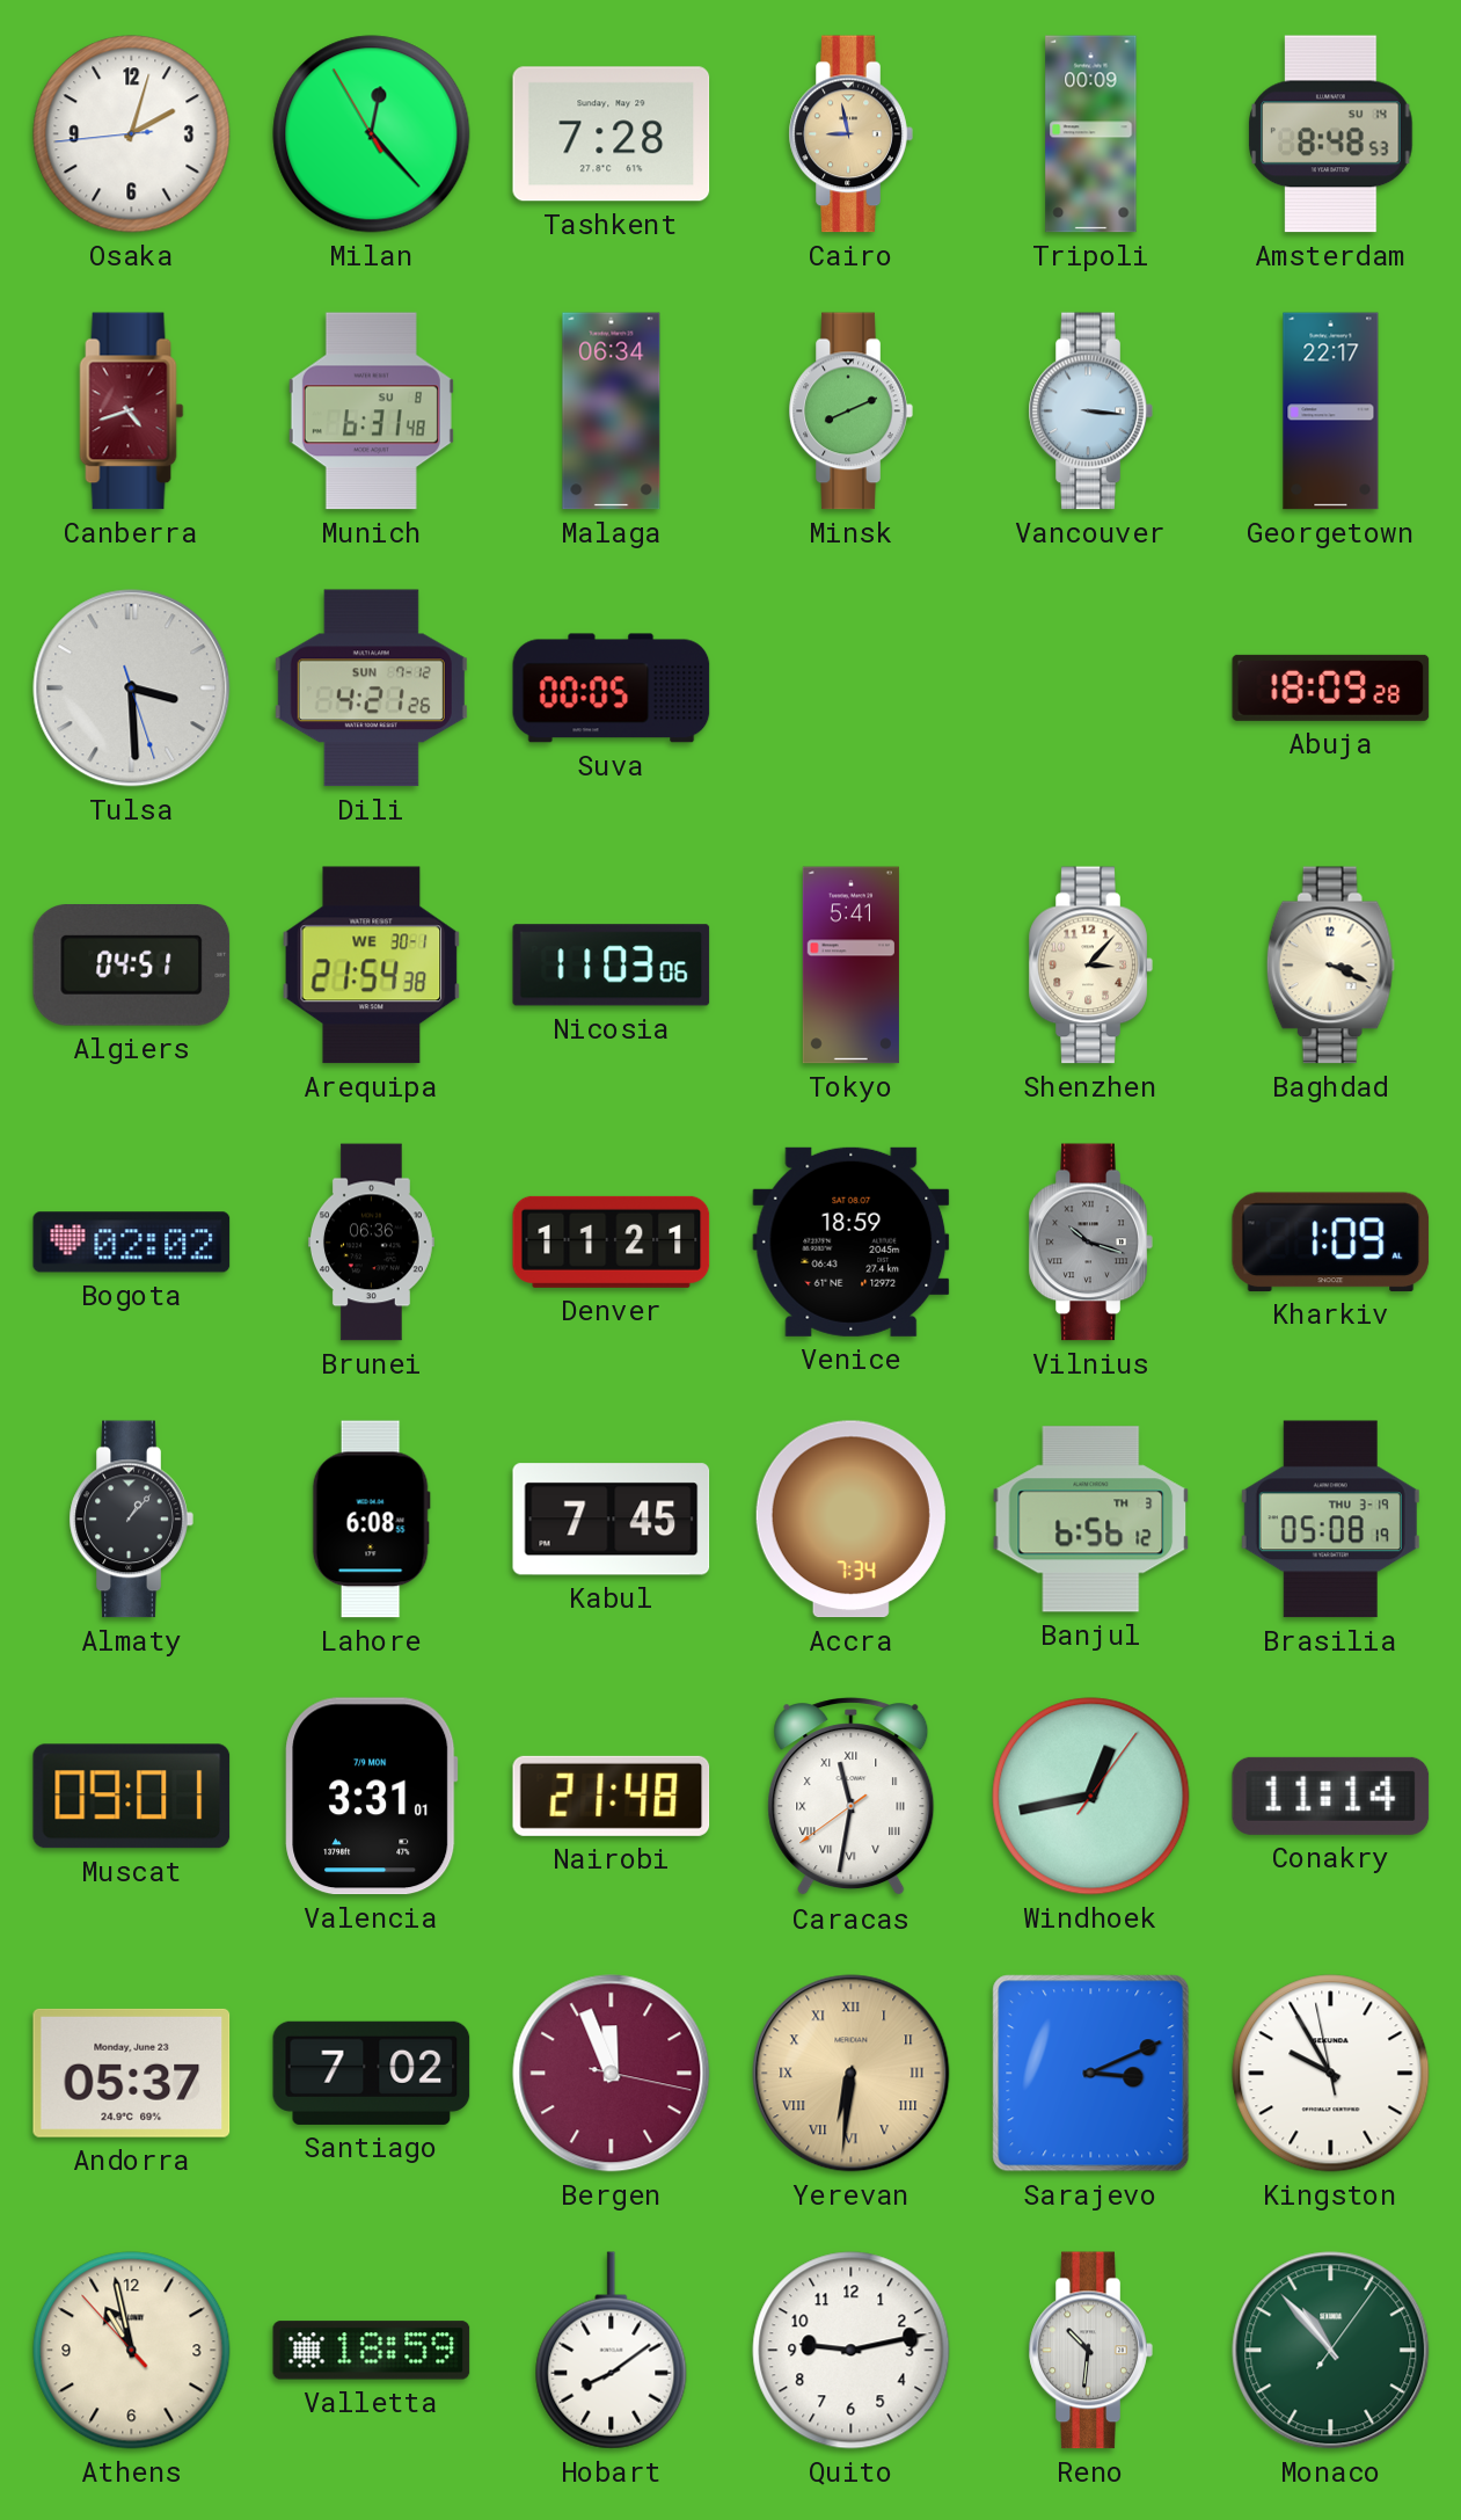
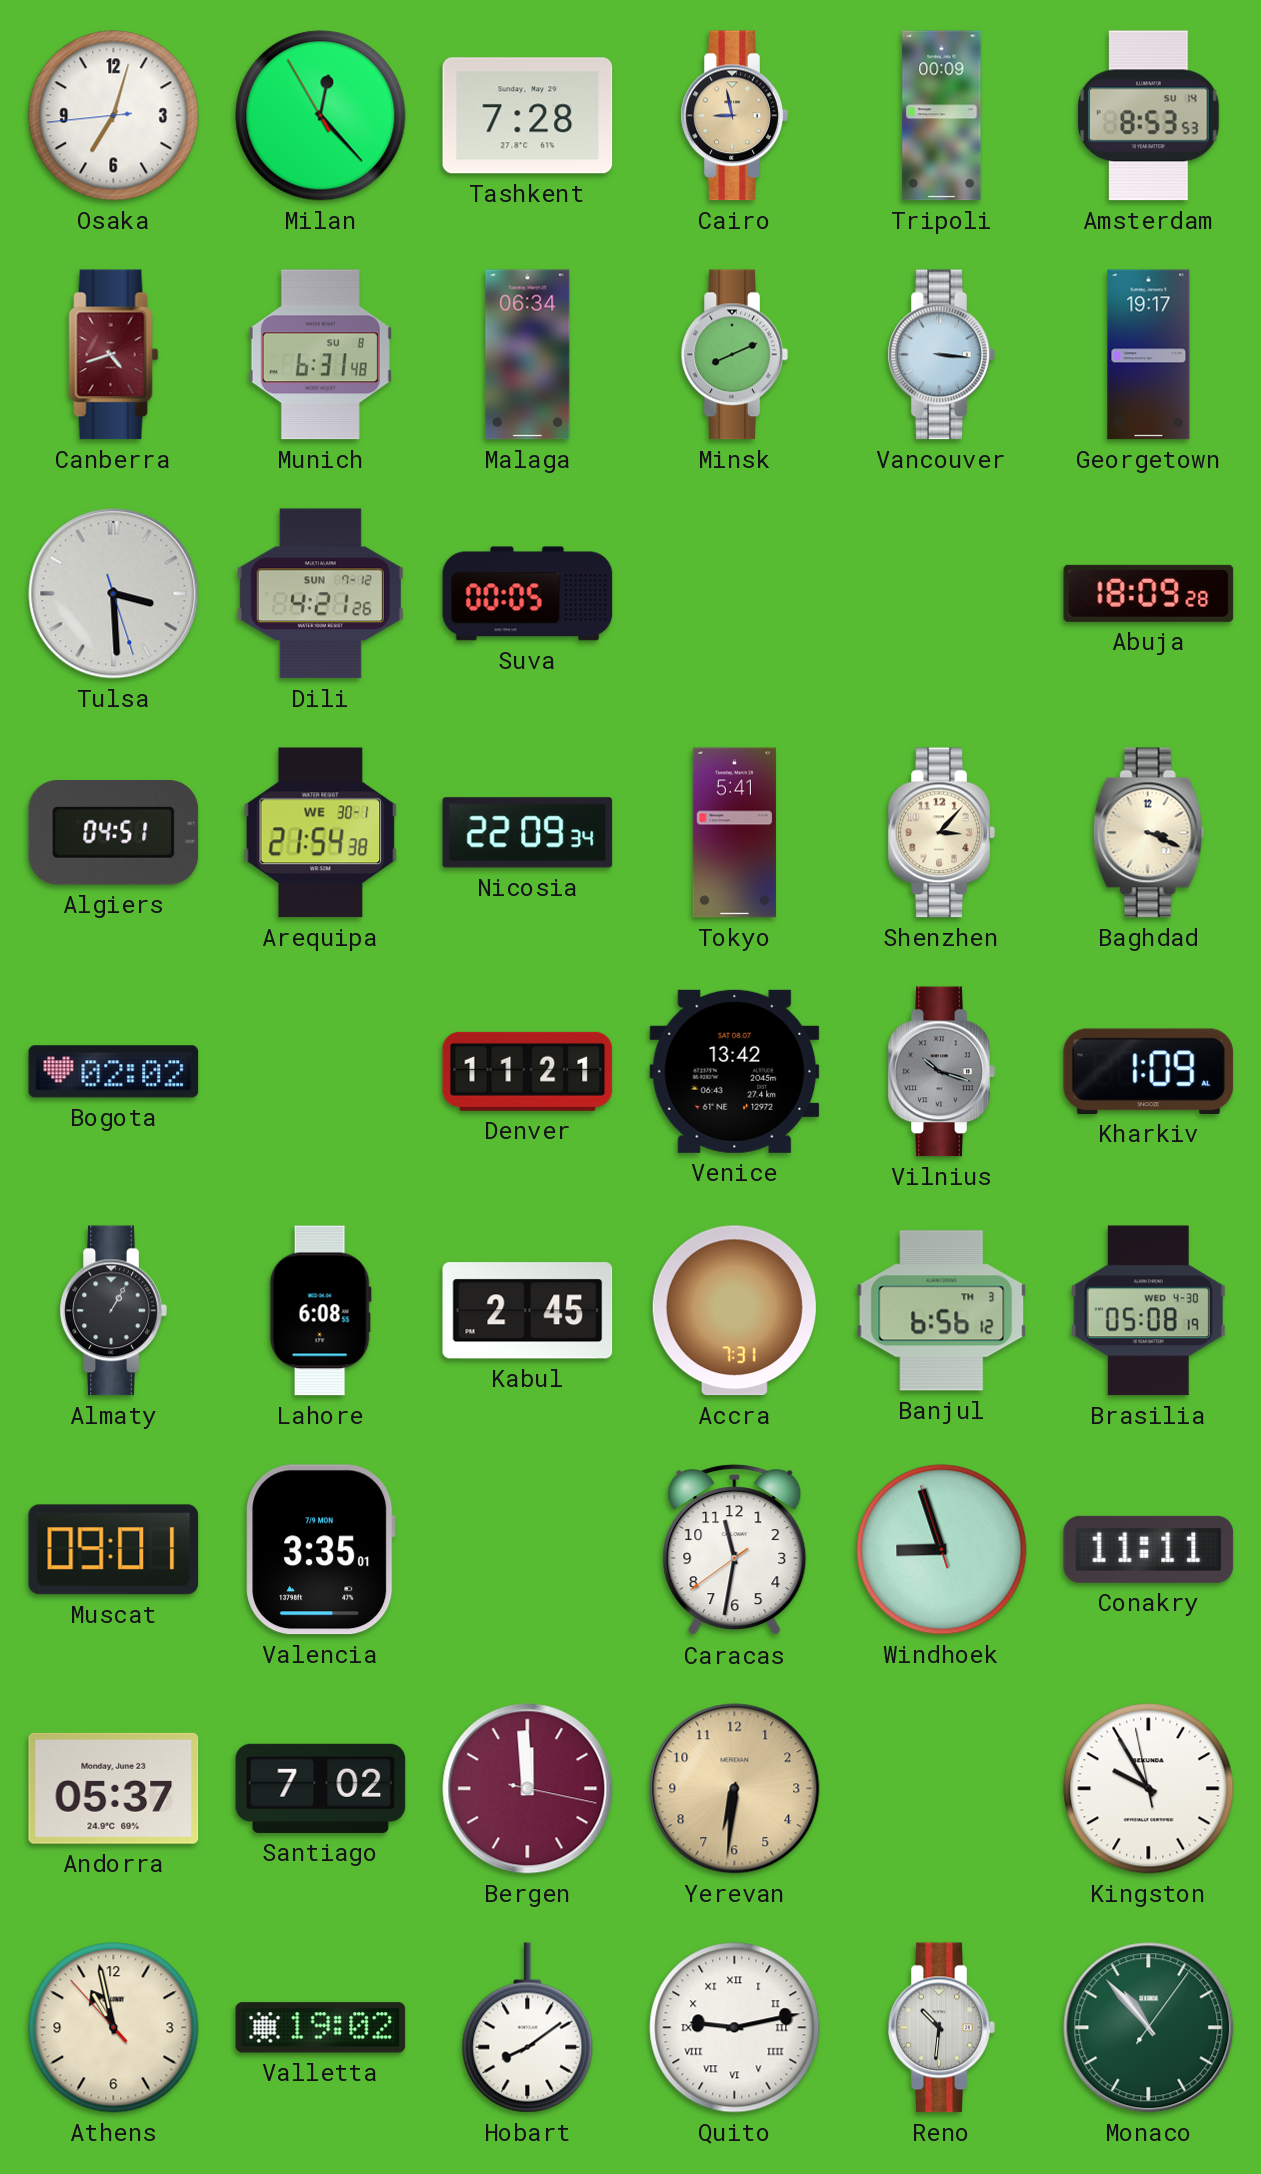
Osaka: 2:02 -> 7:02 (114, 116)
Amsterdam: 8:48 -> 8:53 (1149, 116)
Georgetown: 22:17 -> 19:17 (1149, 355)
Nicosia: 11:03 -> 22:09 (528, 833)
Brunei: 06:36 -> none (372, 1243)
Venice: 18:59 -> 13:42 (735, 1071)
Almaty: 1:07 -> 1:05 (113, 1311)
Kabul: 7:45 -> 2:45 (528, 1311)
Accra: 7:34 -> 7:31 (734, 1311)
Brasilia date: THU 3-19 -> WED 4-30 (1148, 1311)
Valencia: 3:31 -> 3:35 (321, 1550)
Nairobi: 21:48 -> none (612, 1796)
Caracas numerals: Roman -> Arabic (735, 1550)
Windhoek: 12:43 -> 8:56 (942, 1550)
Conakry: 11:14 -> 11:11 (1149, 1549)
Bergen: 11:56 -> 11:59 (528, 1789)
Yerevan numerals: Roman -> Arabic (735, 1789)
Sarajevo: 3:11 -> none (1091, 2074)
Valletta: 18:59 -> 19:02 (321, 2028)
Quito numerals: Arabic -> Roman (735, 2028)
